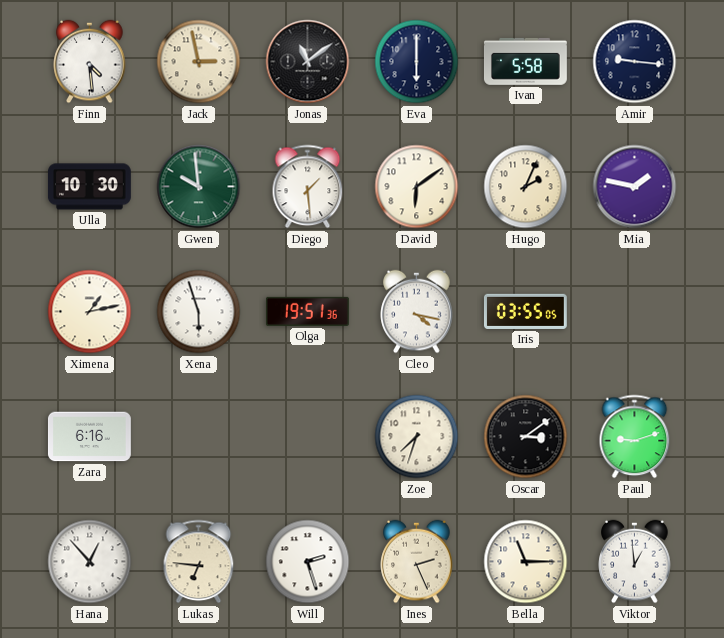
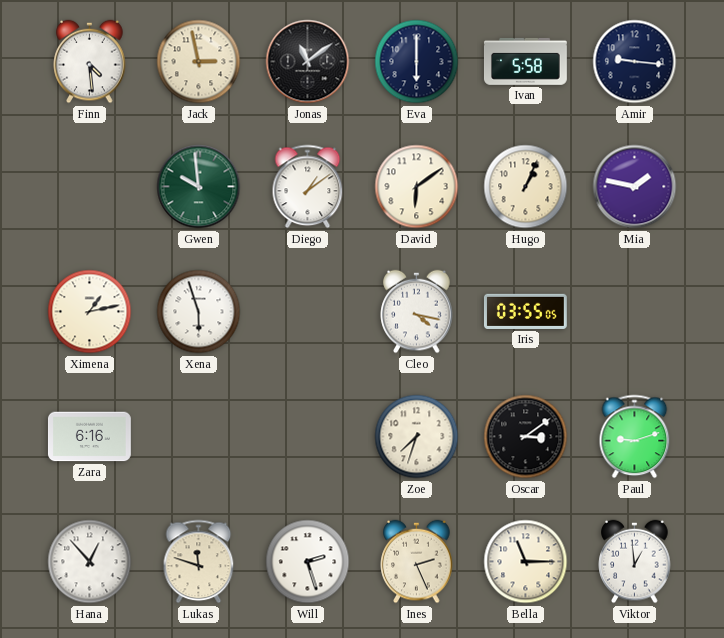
Ulla: 10:30 -> none (89, 187)
Diego: 1:29 -> 1:09 (308, 187)
Hugo: 2:04 -> 1:04 (526, 187)
Olga: 19:51 -> none (307, 311)
Lukas: 6:46 -> 11:48 (199, 562)
